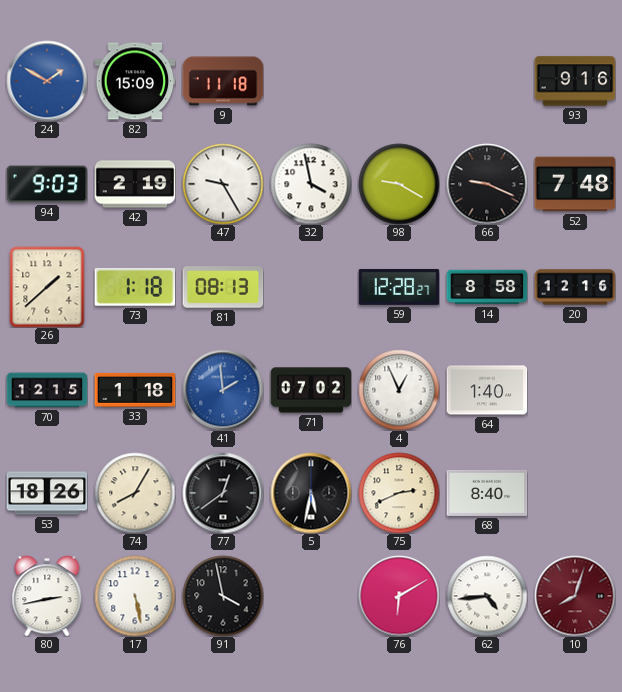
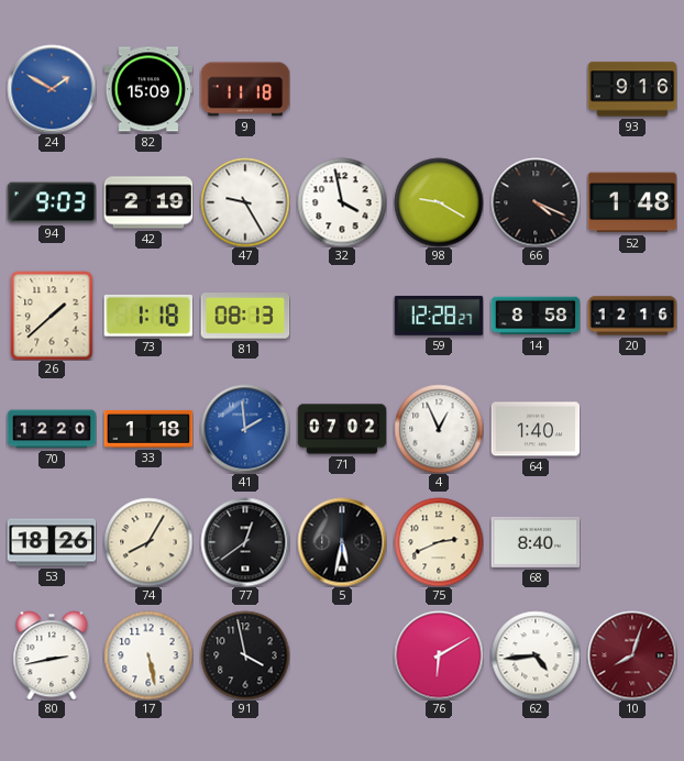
66: 9:19 -> 4:19 (536, 202)
52: 7:48 -> 1:48 (632, 202)
70: 12:15 -> 12:20 (52, 429)
